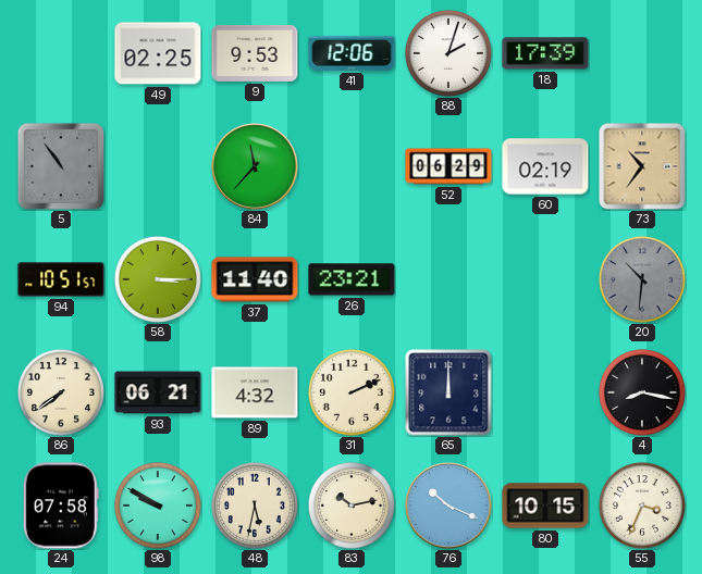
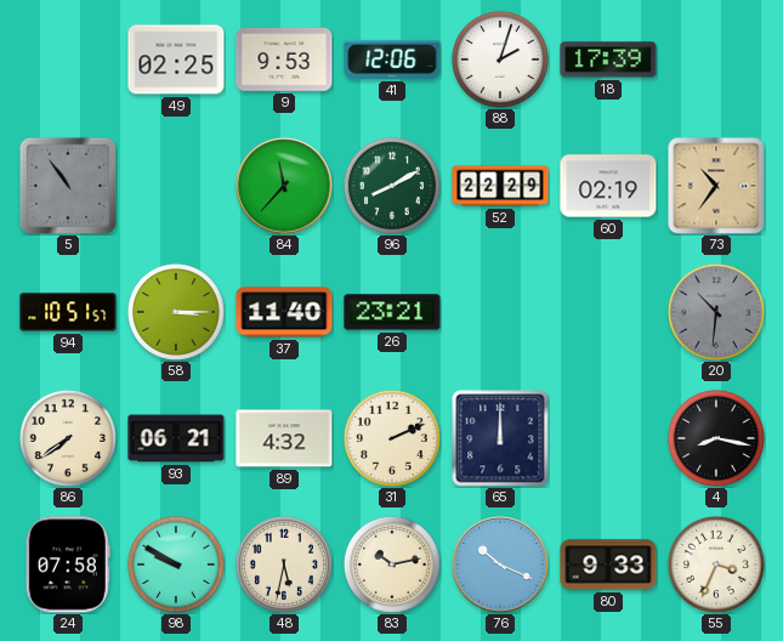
96: none -> 8:10 (392, 186)
52: 06:29 -> 22:29 (500, 186)
80: 10:15 -> 9:33 (608, 565)
